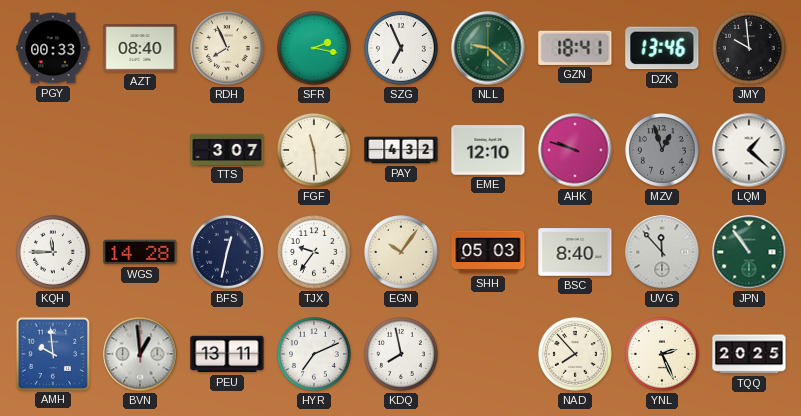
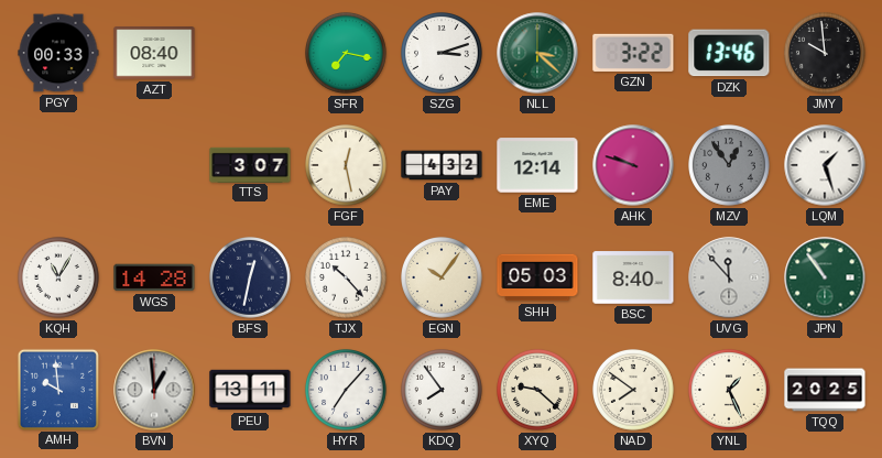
RDH: 7:56 -> none (227, 48)
SFR: 2:17 -> 7:17 (346, 53)
SZG: 6:56 -> 3:12 (442, 53)
NLL: 9:22 -> 3:22 (537, 53)
GZN: 18:41 -> 3:22 (633, 53)
FGF: 11:29 -> 12:28 (346, 165)
EME: 12:10 -> 12:14 (537, 165)
MZV: 12:57 -> 12:54 (729, 165)
LQM: 1:22 -> 1:27 (825, 165)
KQH: 11:45 -> 11:05 (58, 277)
TJX: 9:36 -> 10:23 (346, 277)
HYR: 7:11 -> 7:07 (346, 390)
KDQ: 7:58 -> 7:54 (442, 390)
XYQ: none -> 9:22 (537, 390)
NAD: 7:53 -> 7:51 (633, 390)
YNL: 2:26 -> 1:26 (729, 390)
